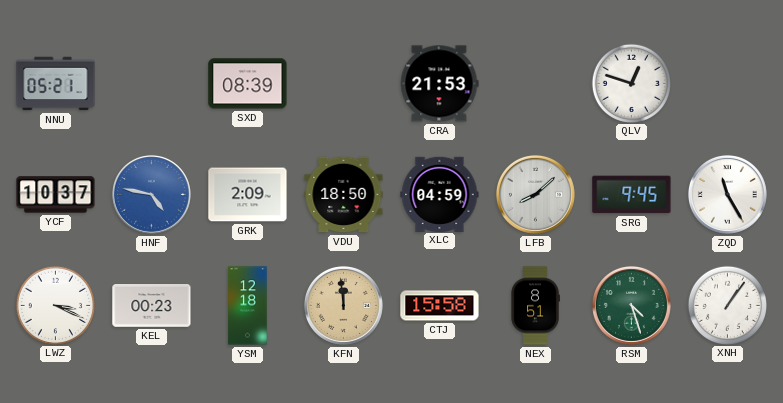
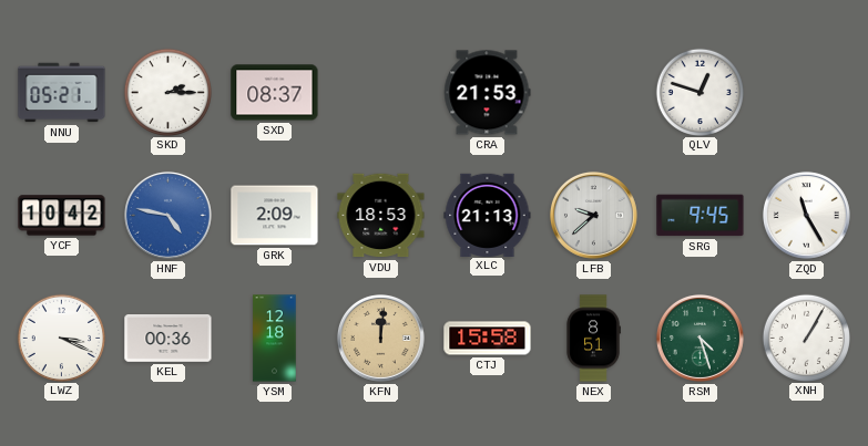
SKD: none -> 2:15 (167, 92)
SXD: 08:39 -> 08:37 (275, 93)
YCF: 10:37 -> 10:42 (62, 216)
VDU: 18:50 -> 18:53 (381, 216)
XLC: 04:59 -> 21:13 (488, 215)
LFB: 8:08 -> 9:38 (593, 215)
KEL: 00:23 -> 00:36 (169, 339)
KFN: 11:59 -> 12:01 (380, 338)
XNH: 1:06 -> 1:05 (806, 338)
